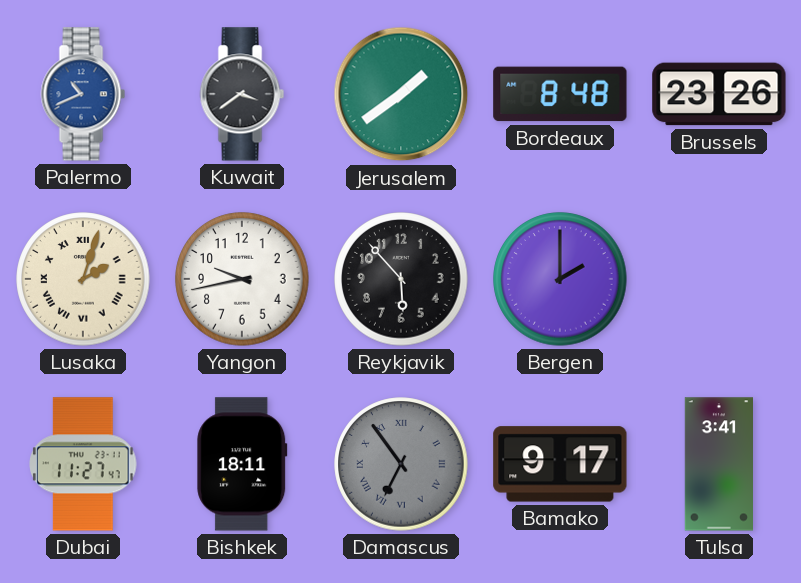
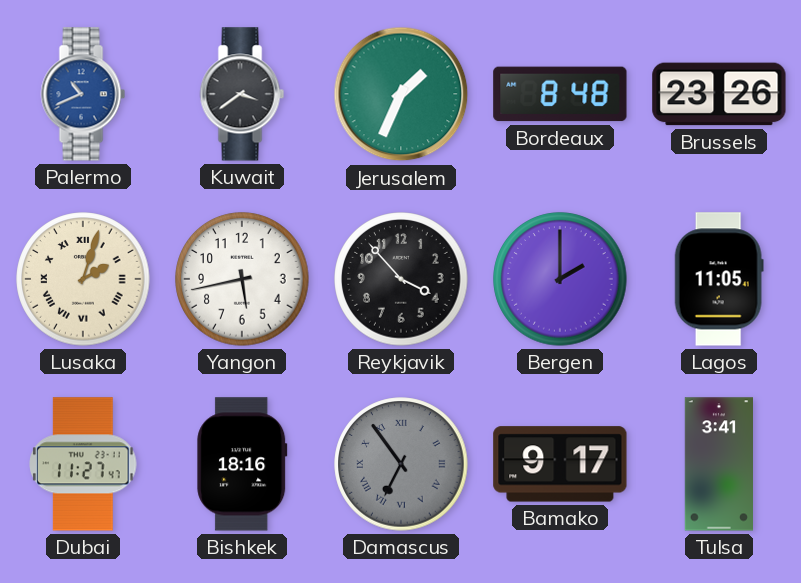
Jerusalem: 1:39 -> 1:34 (401, 94)
Yangon: 9:43 -> 5:43 (242, 279)
Reykjavik: 5:53 -> 3:53 (401, 279)
Lagos: none -> 11:05 (719, 279)
Bishkek: 18:11 -> 18:16 (242, 464)
